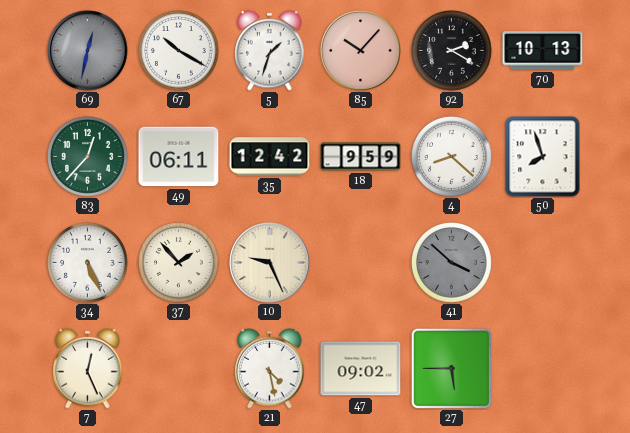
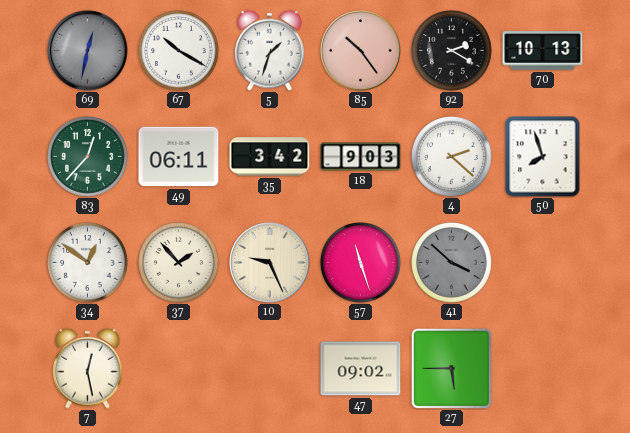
85: 10:07 -> 10:24 (361, 51)
35: 12:42 -> 3:42 (270, 157)
18: 9:59 -> 9:03 (361, 157)
4: 8:22 -> 2:22 (452, 157)
34: 5:26 -> 12:51 (88, 263)
57: none -> 11:27 (361, 263)
7: 12:26 -> 12:28 (88, 368)
21: 4:28 -> none (270, 368)
